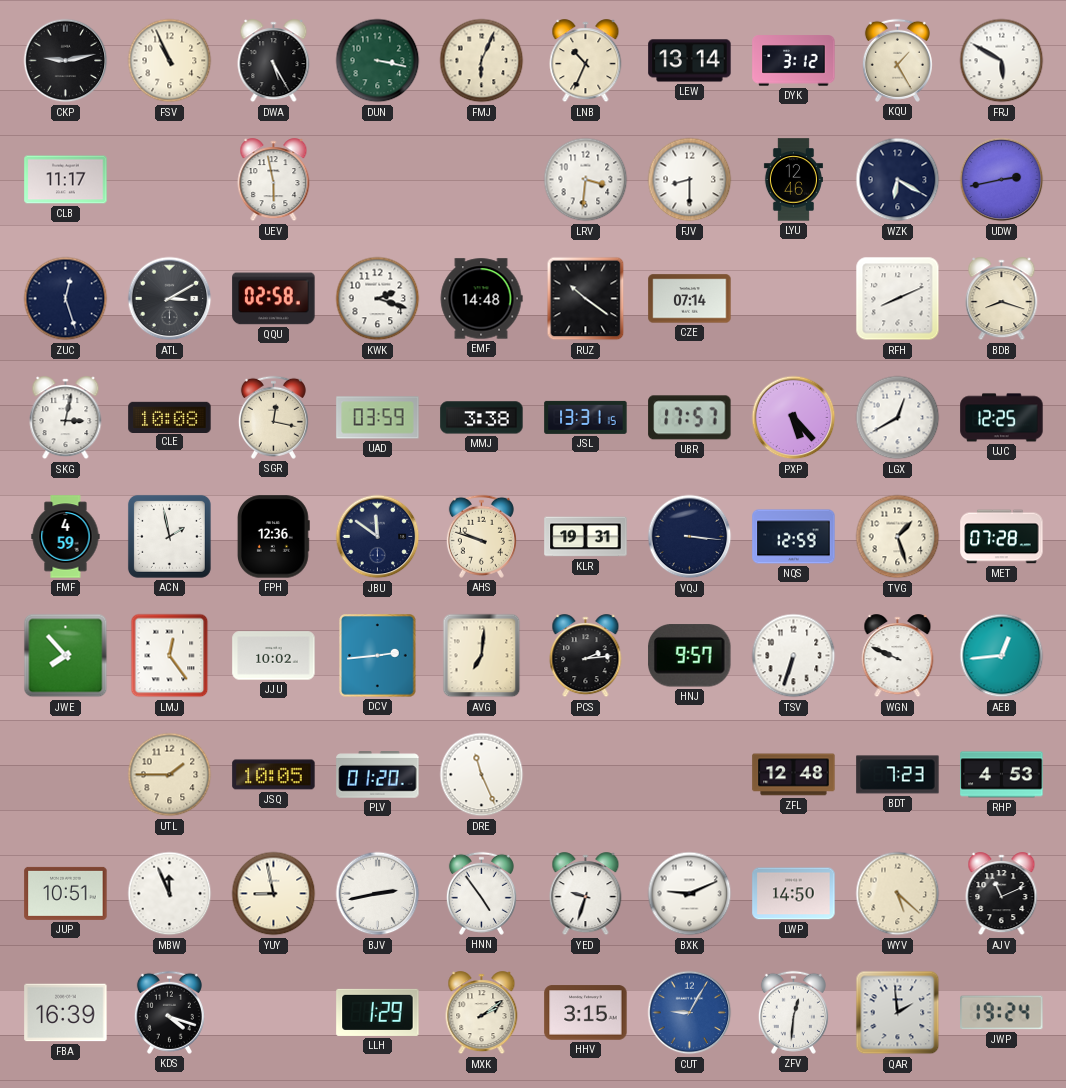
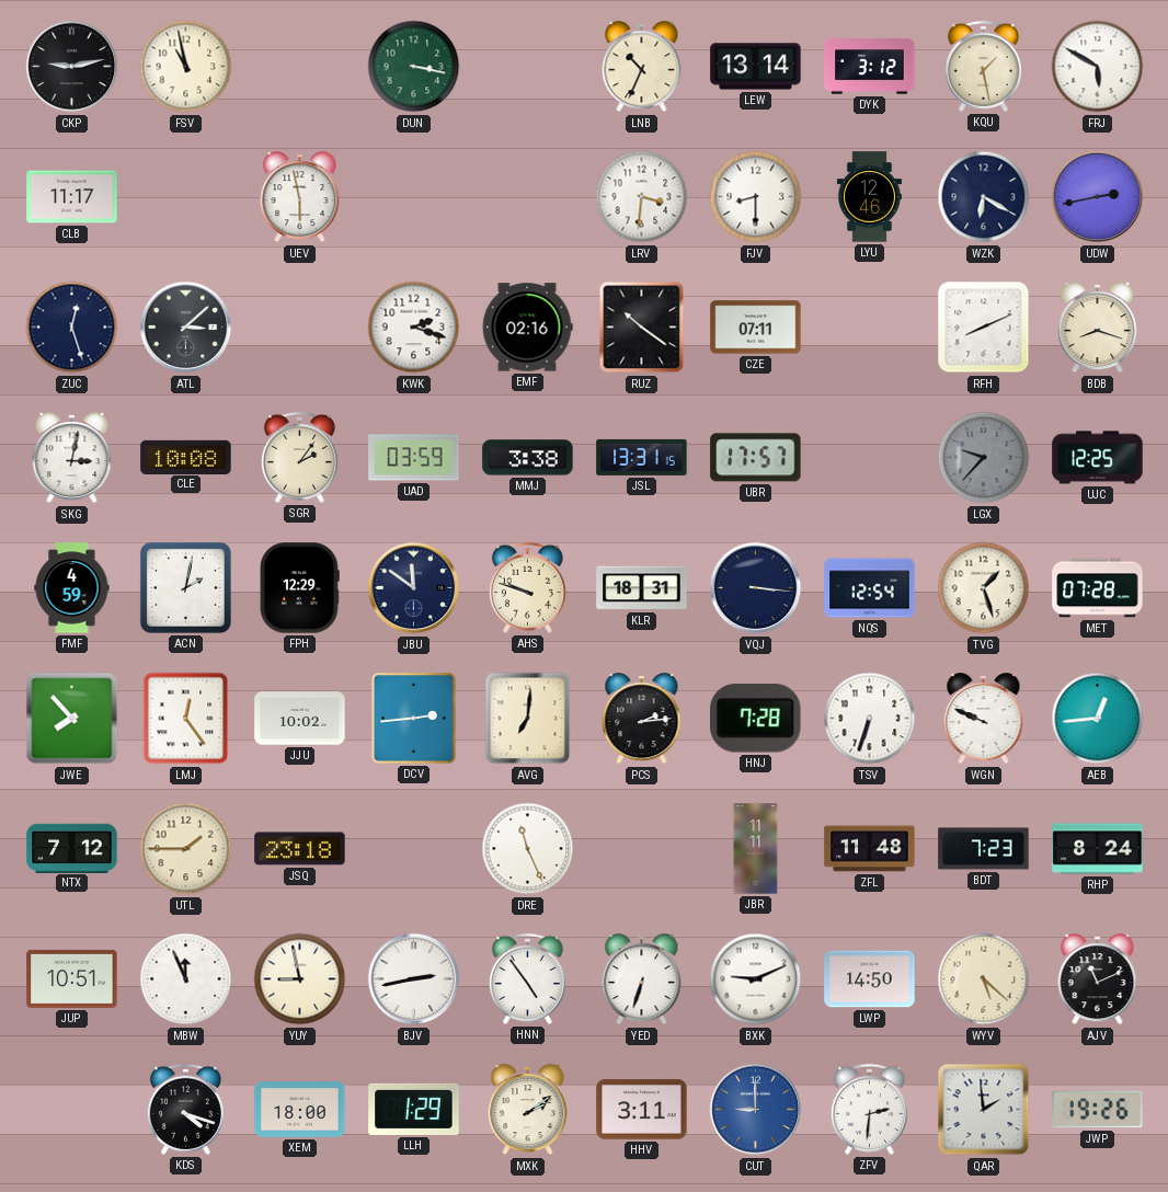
FSV: 10:56 -> 10:58 (186, 67)
DWA: 5:25 -> none (274, 61)
FMJ: 6:04 -> none (482, 61)
KQU: 1:25 -> 1:28 (983, 66)
ATL: 3:10 -> 3:08 (186, 328)
QQU: 02:58 -> none (274, 299)
EMF: 14:48 -> 02:16 (527, 328)
CZE: 07:14 -> 07:11 (756, 328)
SGR: 12:17 -> 2:06 (299, 457)
PXP: 5:23 -> none (794, 418)
LGX: 12:40 -> 9:37 (984, 458)
LGX dial: white -> grey (984, 458)
ACN: 1:58 -> 2:02 (185, 587)
FPH: 12:36 -> 12:29 (299, 588)
KLR: 19:31 -> 18:31 (642, 588)
NQS: 12:59 -> 12:54 (870, 588)
HNJ: 9:57 -> 7:28 (756, 719)
NTX: none -> 7:12 (72, 848)
JSQ: 10:05 -> 23:18 (300, 849)
PLV: 01:20 -> none (378, 775)
JBR: none -> 11:11 (756, 849)
ZFL: 12:48 -> 11:48 (870, 849)
RHP: 4:53 -> 8:24 (1098, 849)
YED: 9:33 -> 6:33 (642, 979)
FBA: 16:39 -> none (66, 1013)
XEM: none -> 18:00 (300, 1110)
HHV: 3:15 -> 3:11 (642, 1110)
CUT: 9:05 -> 9:00 (756, 1110)
ZFV: 12:31 -> 2:31 (869, 1109)
JWP: 19:24 -> 19:26 (1098, 1110)
